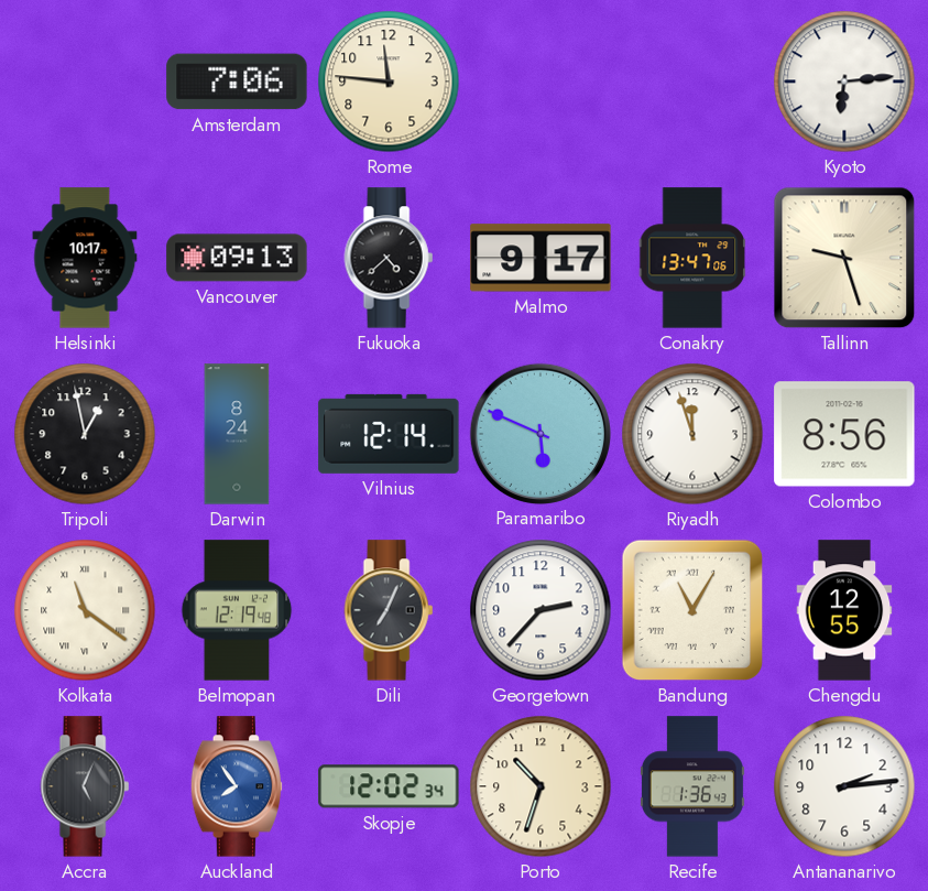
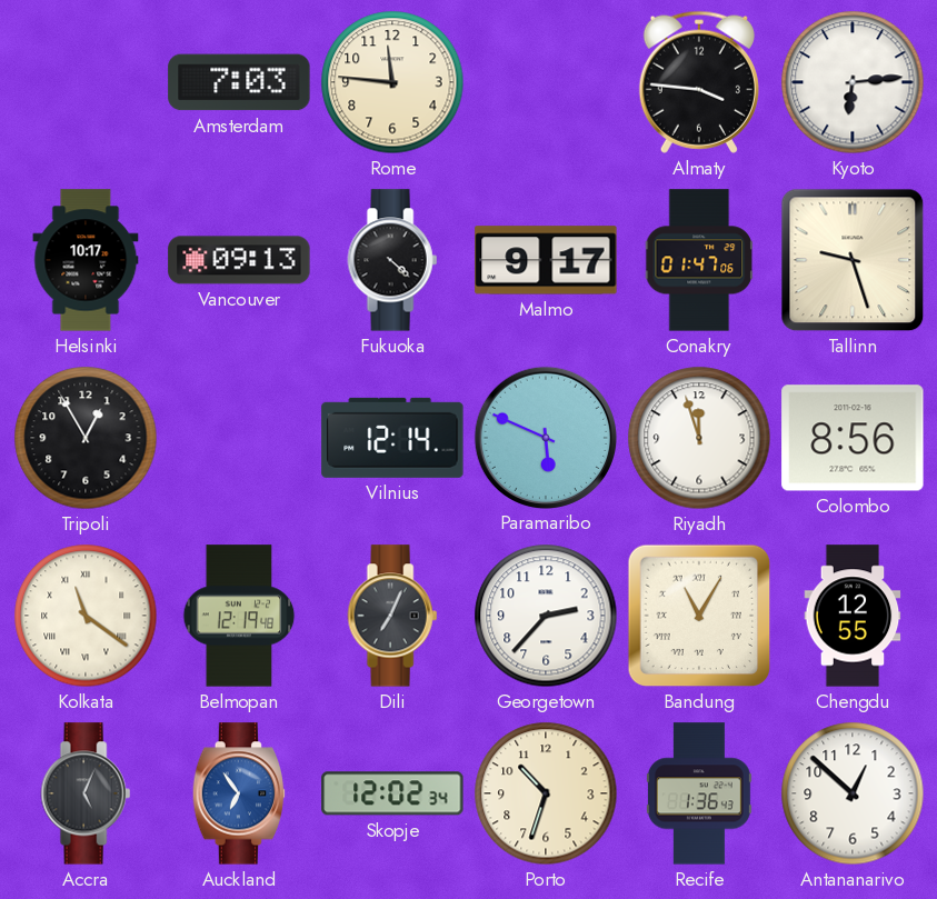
Amsterdam: 7:06 -> 7:03 (239, 82)
Almaty: none -> 3:46 (699, 82)
Fukuoka: 4:38 -> 4:22 (392, 260)
Conakry: 13:47 -> 01:47 (699, 260)
Tripoli: 12:58 -> 12:55 (86, 438)
Darwin: 8:24 -> none (237, 434)
Auckland: 7:54 -> 6:54 (239, 793)
Antananarivo: 2:14 -> 12:52 (853, 793)
